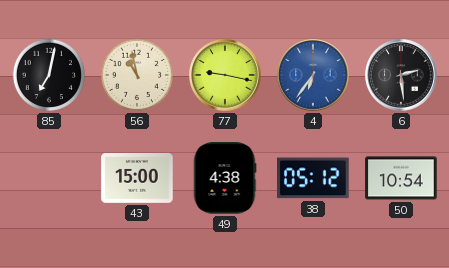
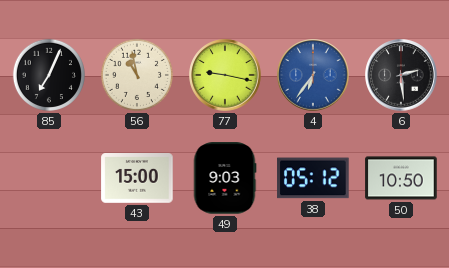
85: 7:02 -> 7:04 (49, 75)
49: 4:38 -> 9:03 (225, 178)
50: 10:54 -> 10:50 (401, 178)
